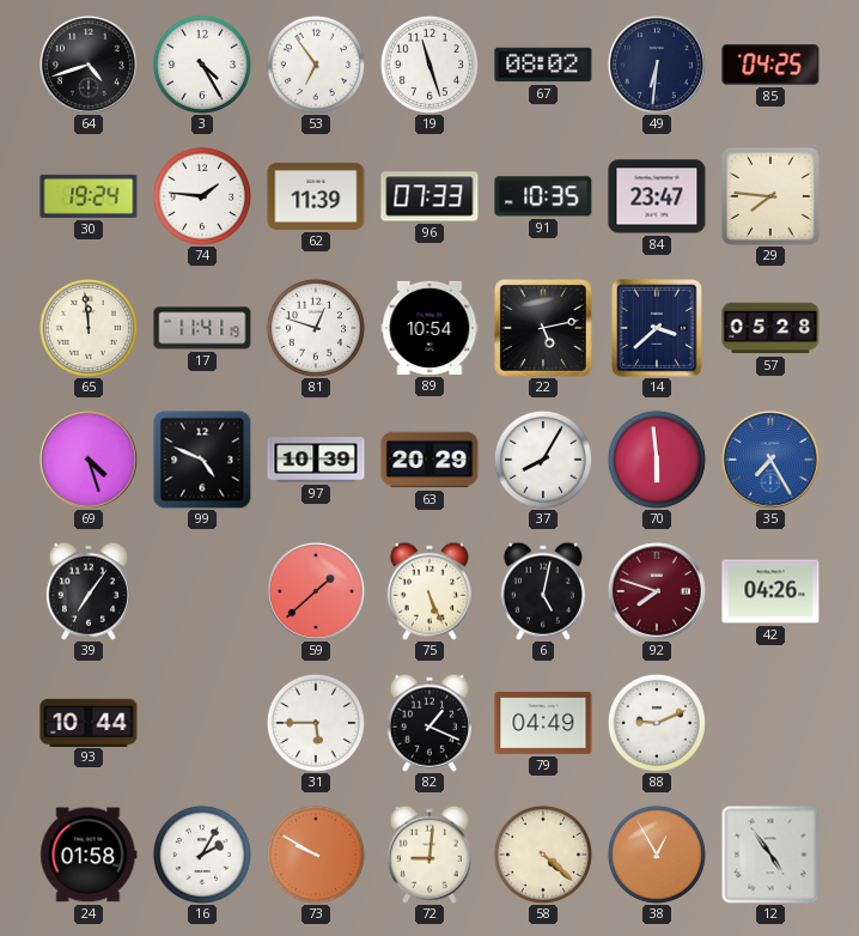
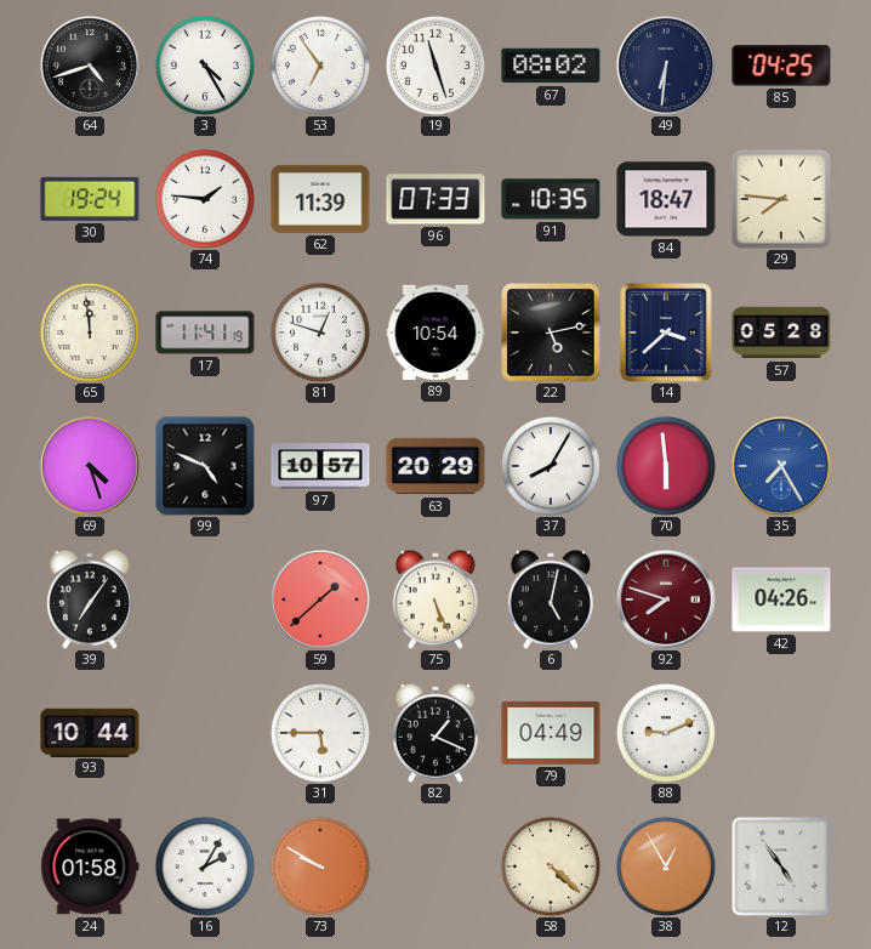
84: 23:47 -> 18:47 (666, 199)
97: 10:39 -> 10:57 (320, 466)
72: 9:01 -> none (429, 855)
